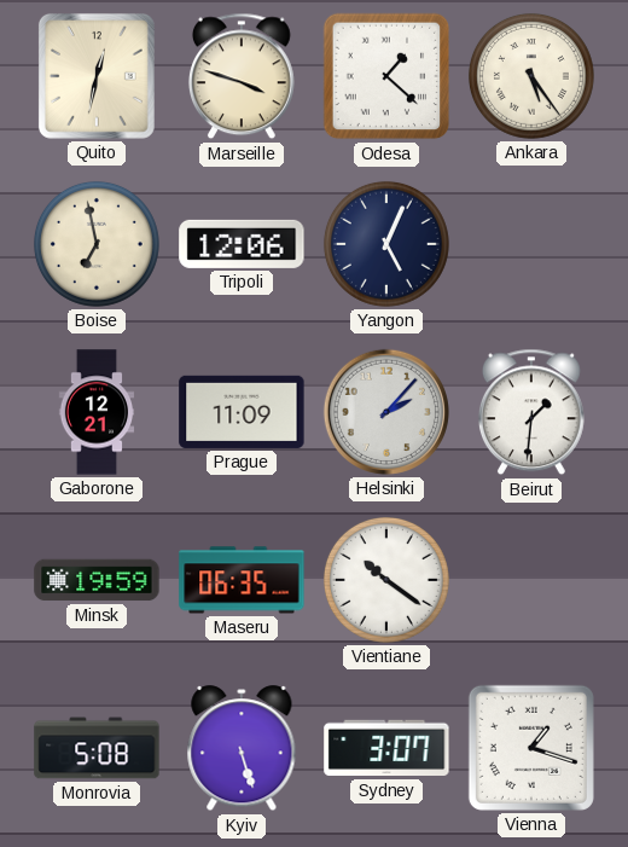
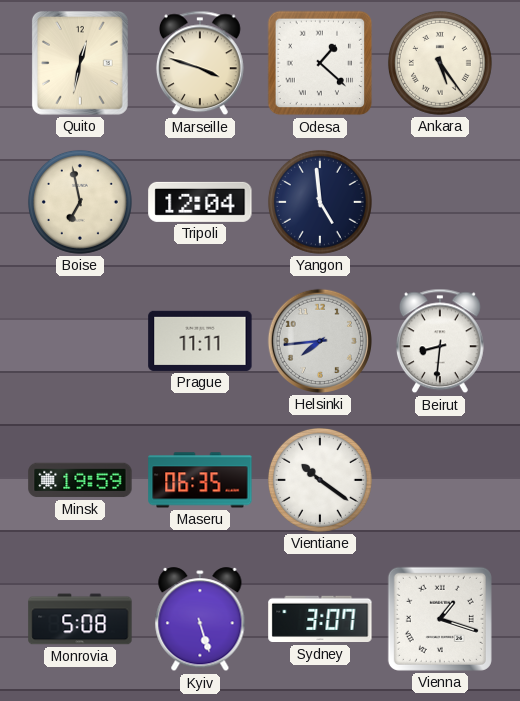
Tripoli: 12:06 -> 12:04 (200, 202)
Yangon: 5:04 -> 4:59 (320, 202)
Gaborone: 12:21 -> none (97, 412)
Prague: 11:09 -> 11:11 (200, 341)
Helsinki: 2:07 -> 7:44 (320, 341)
Beirut: 1:31 -> 8:31 (440, 341)
